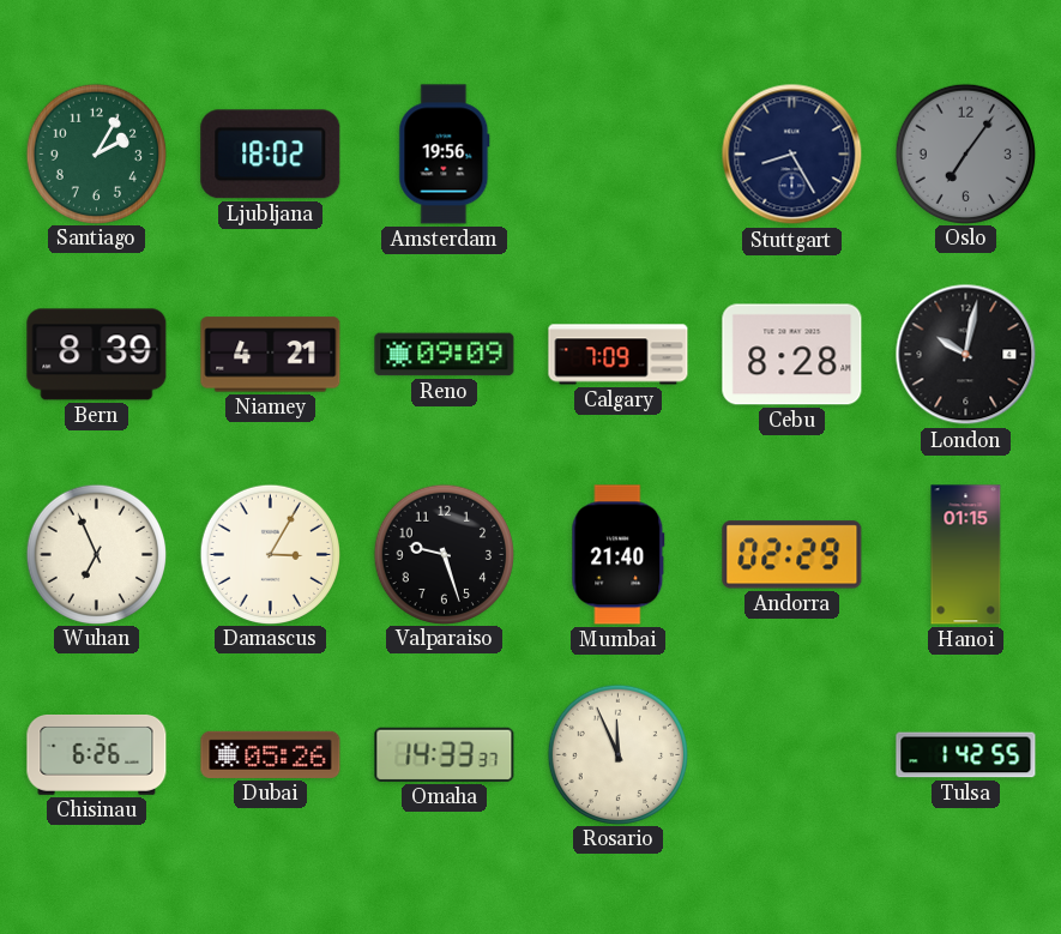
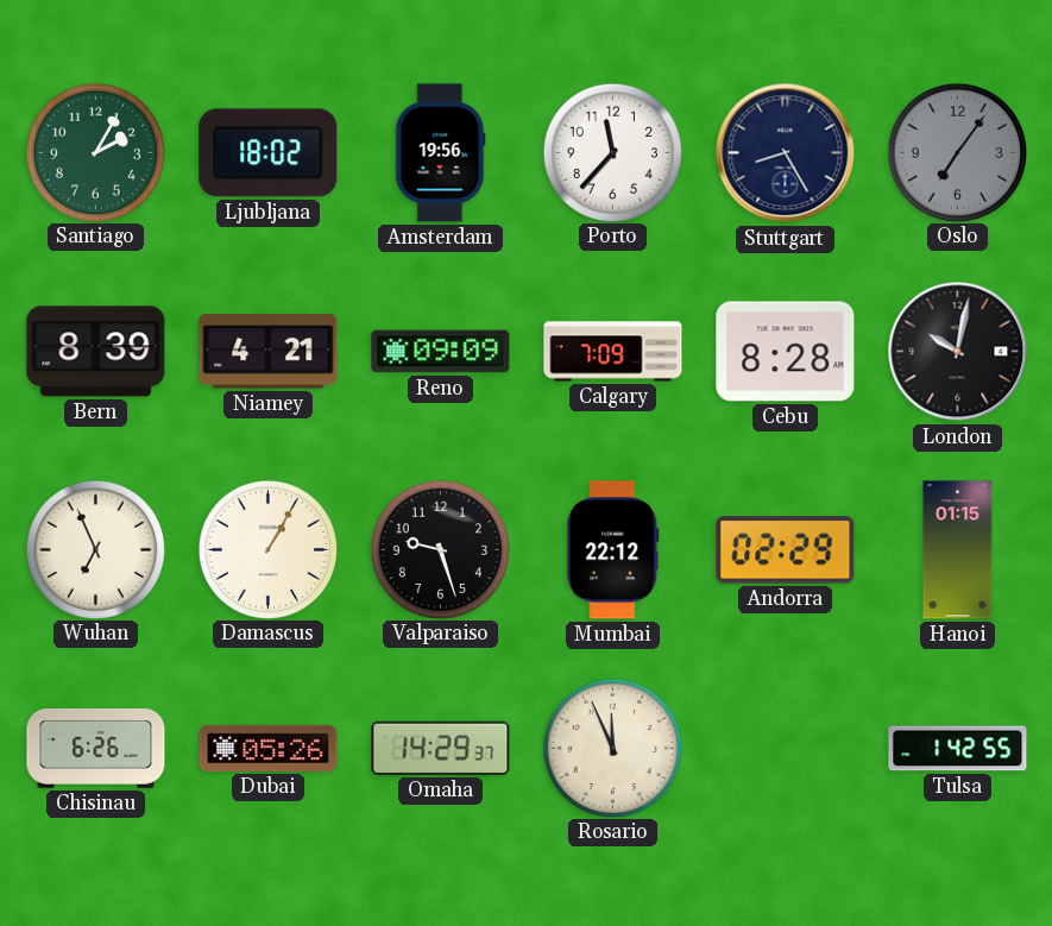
Porto: none -> 11:37 (612, 152)
Damascus: 3:05 -> 1:05 (267, 549)
Mumbai: 21:40 -> 22:12 (613, 550)
Omaha: 14:33 -> 14:29 (441, 748)
